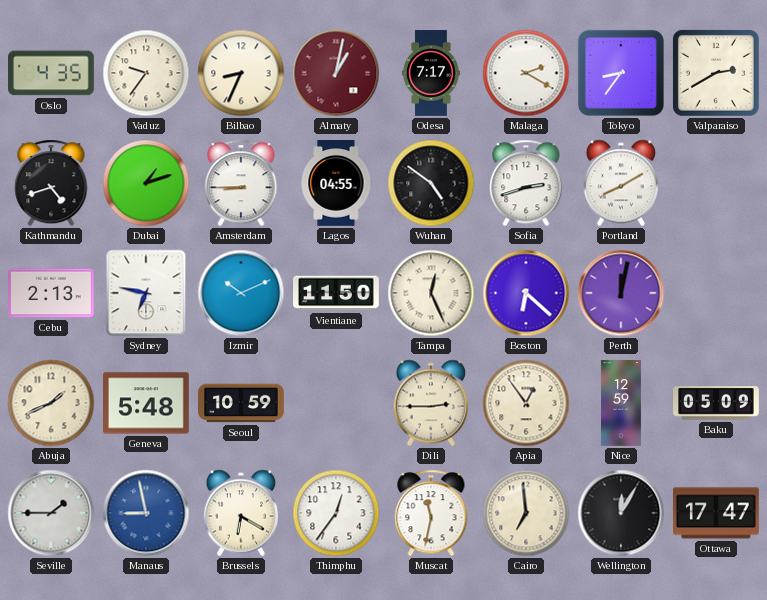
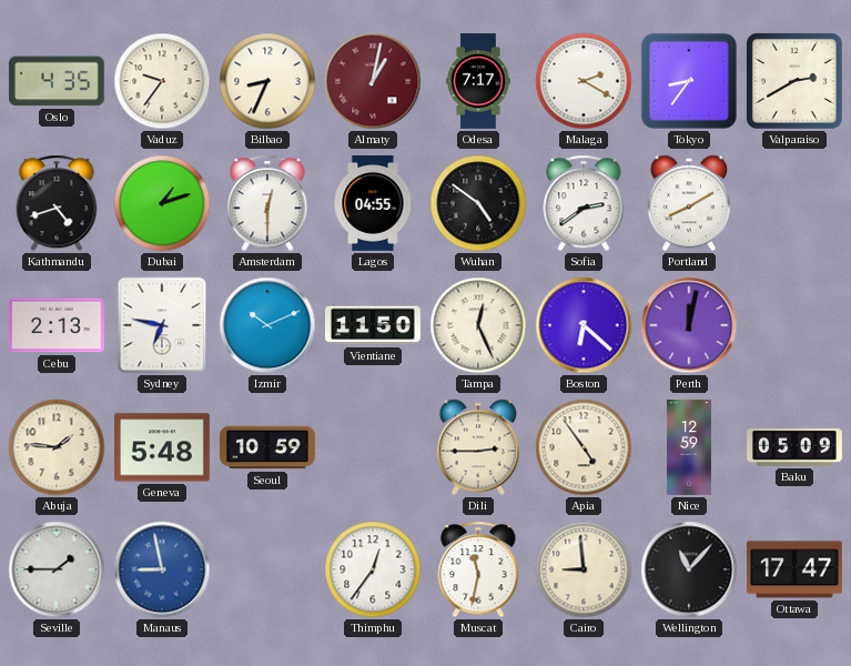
Amsterdam: 8:45 -> 12:30 (267, 203)
Sofia: 2:42 -> 2:39 (584, 203)
Abuja: 1:41 -> 1:46 (57, 447)
Apia: 12:54 -> 4:54 (584, 447)
Brussels: 6:20 -> none (241, 513)
Cairo: 6:59 -> 8:59 (584, 569)
Wellington: 12:05 -> 11:07 (689, 569)
